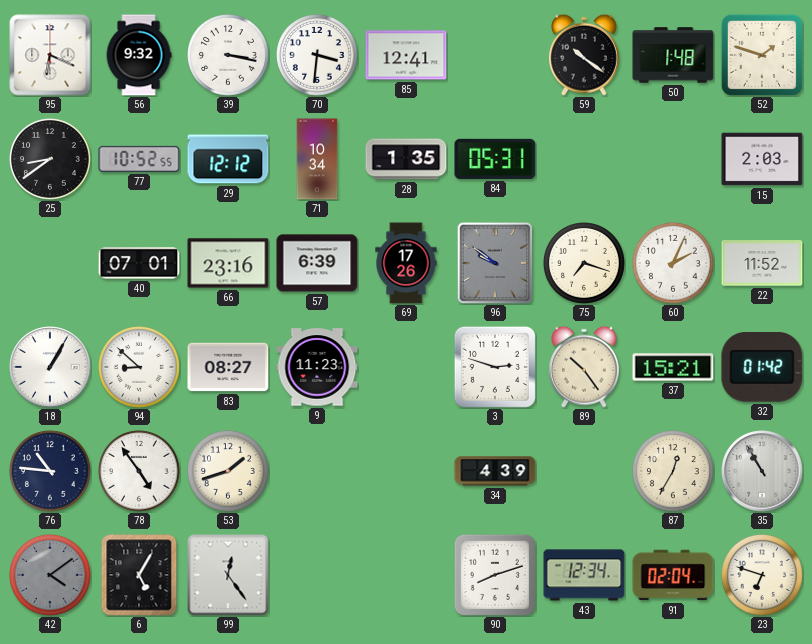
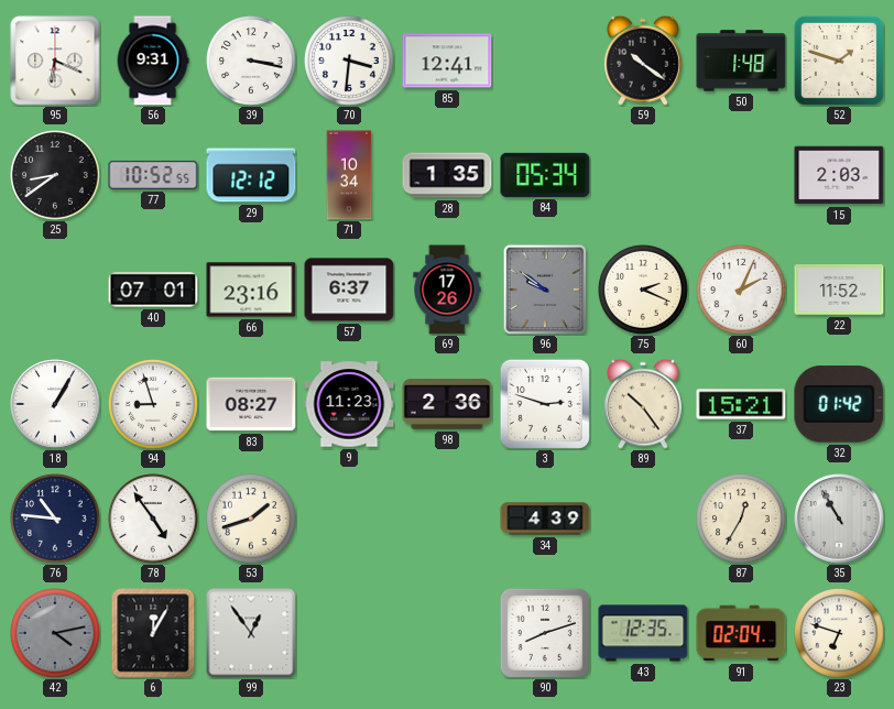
56: 9:32 -> 9:31 (153, 61)
84: 05:31 -> 05:34 (545, 175)
57: 6:39 -> 6:37 (349, 290)
75: 7:18 -> 2:19 (644, 291)
94: 8:52 -> 8:57 (154, 405)
98: none -> 2:36 (447, 404)
42: 4:09 -> 4:13 (56, 634)
6: 5:05 -> 12:05 (153, 633)
99: 12:24 -> 12:54 (251, 633)
43: 12:34 -> 12:35 (643, 633)
